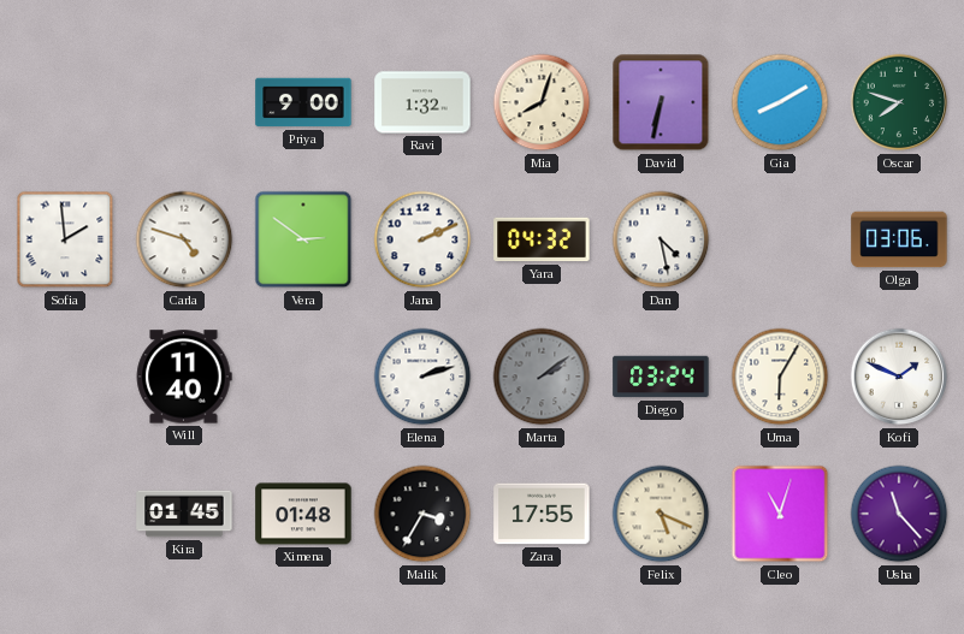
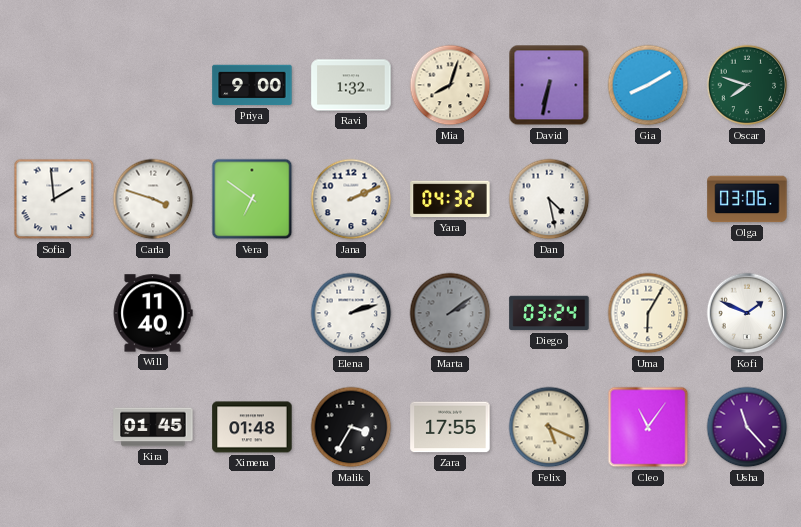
Carla: 4:48 -> 3:48 (153, 199)
Vera: 2:51 -> 6:51 (252, 199)
Cleo: 11:03 -> 11:06 (648, 427)
